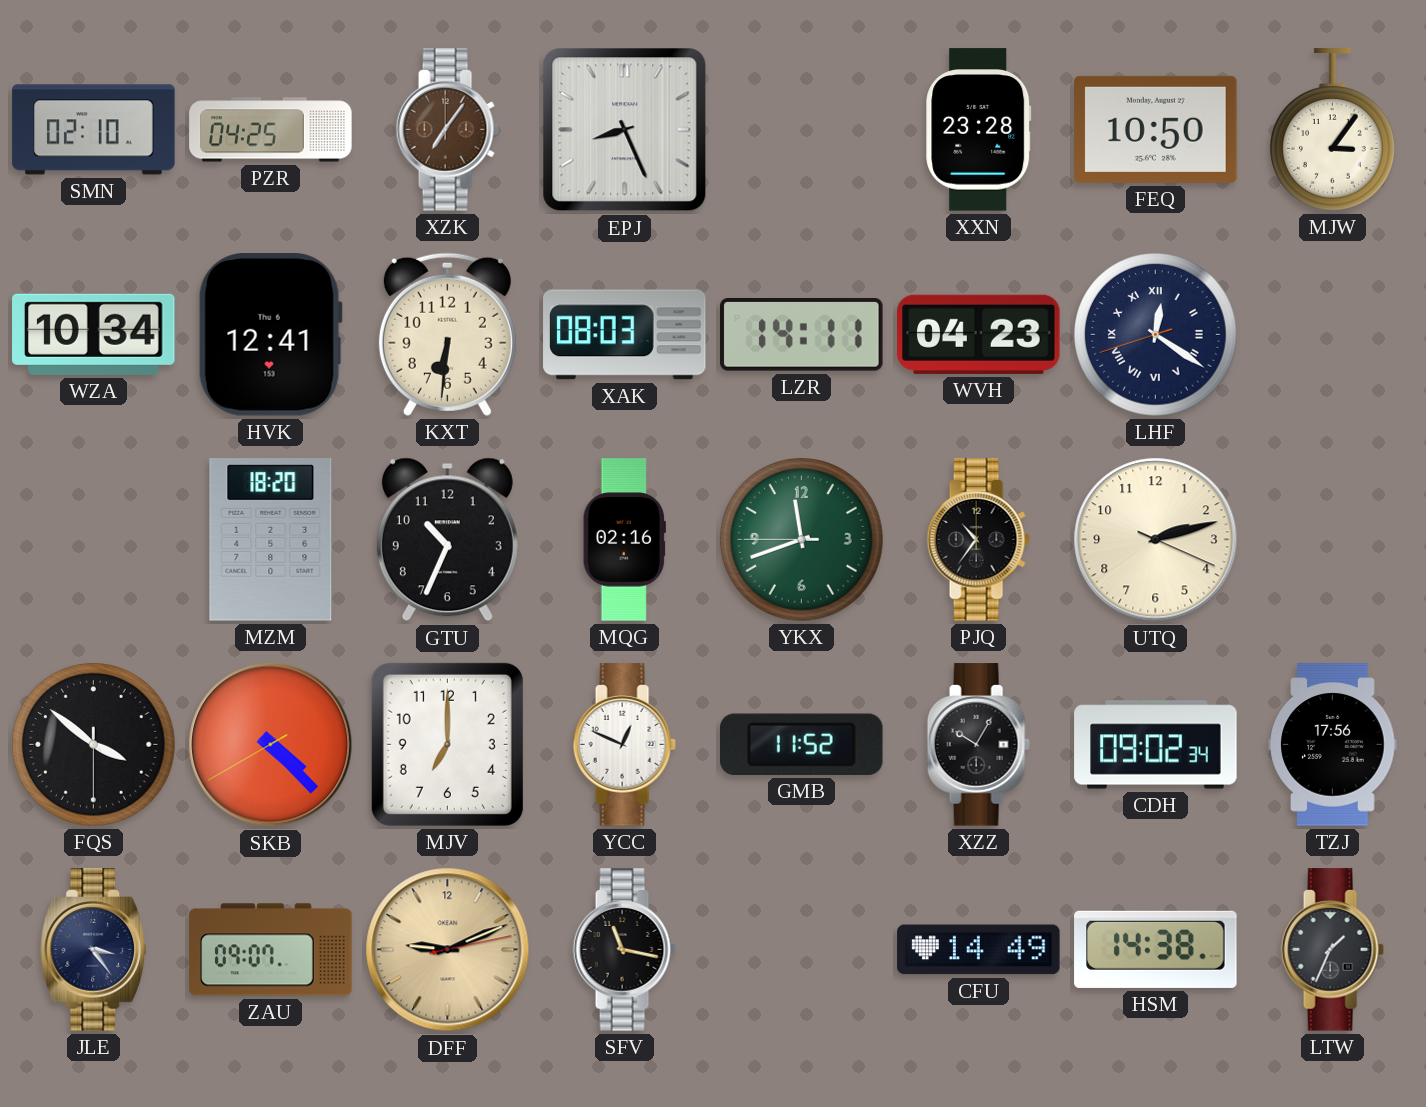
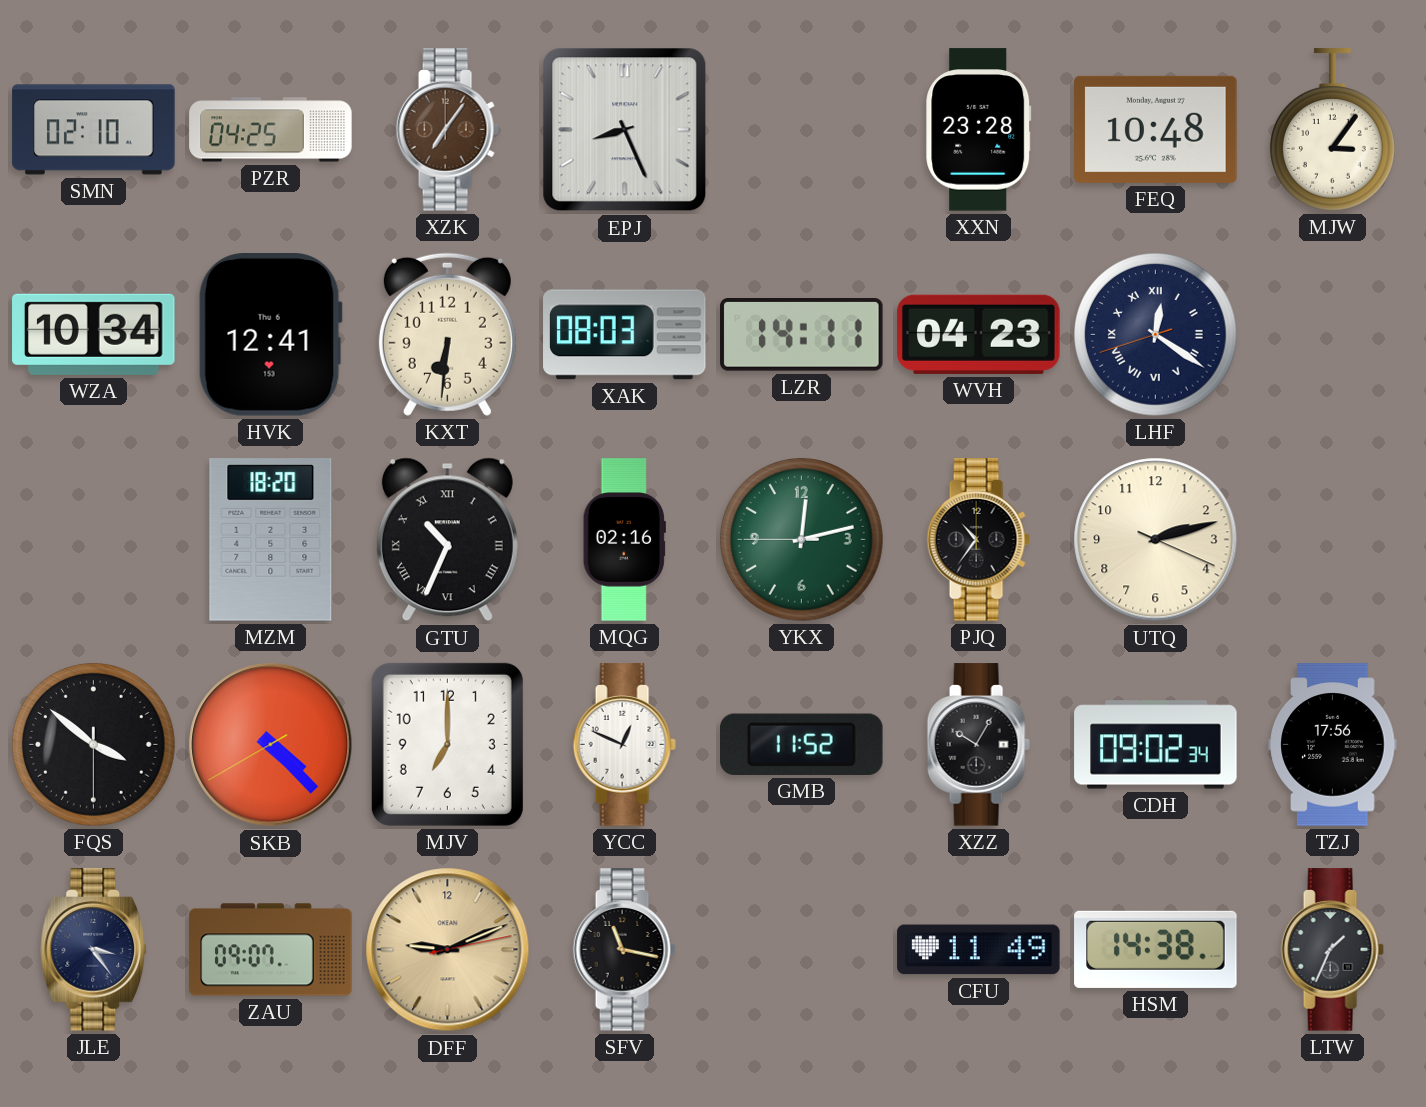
FEQ: 10:50 -> 10:48 (1156, 129)
GTU numerals: Arabic -> Roman (447, 540)
YKX: 11:41 -> 12:12 (802, 540)
CFU: 14:49 -> 11:49 (979, 950)
